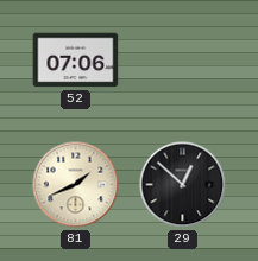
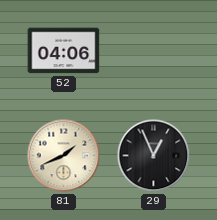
52: 07:06 -> 04:06 (64, 51)
29: 12:52 -> 12:56 (154, 156)
